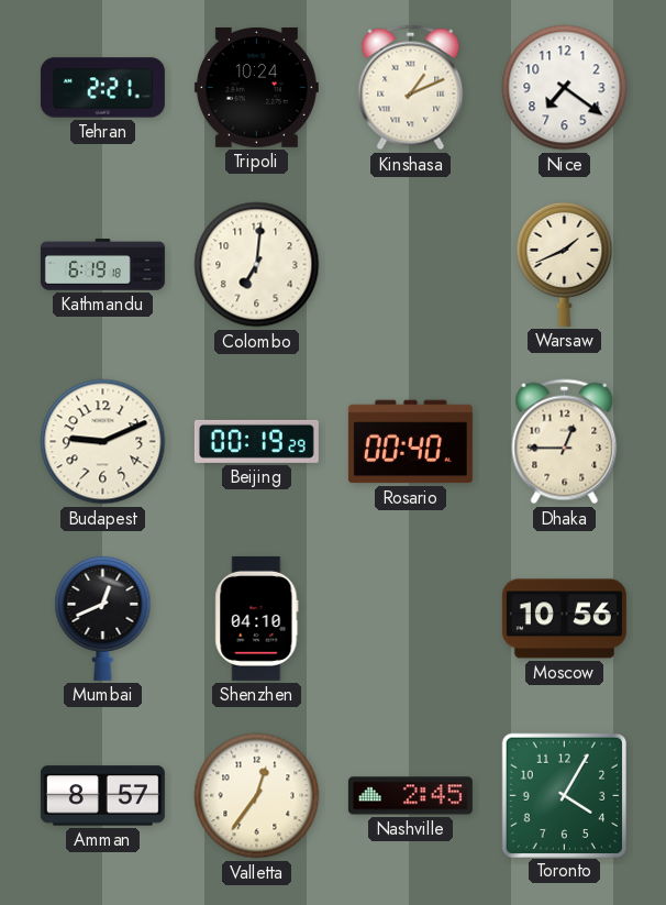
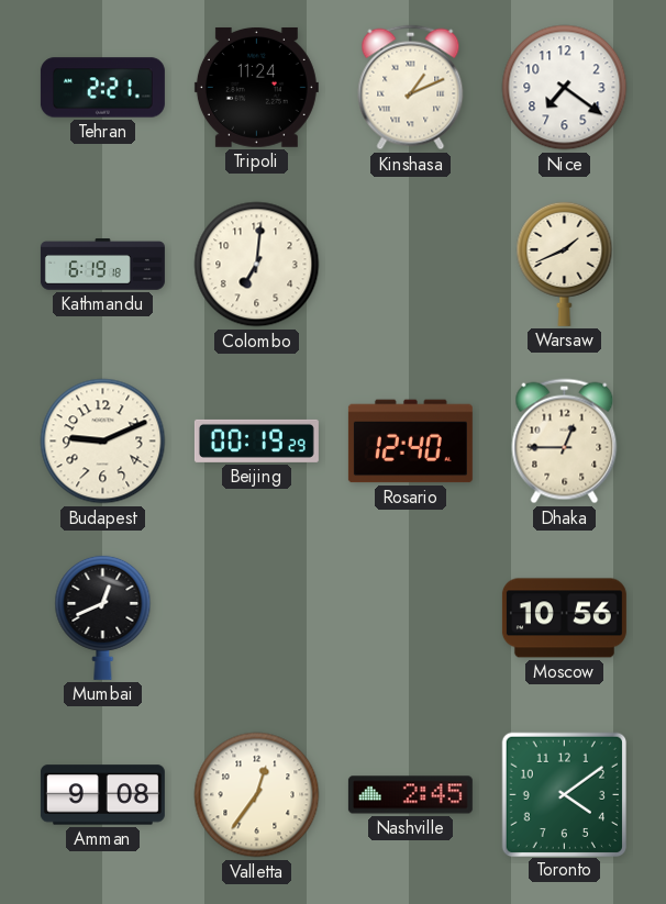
Tripoli: 10:24 -> 11:24 (256, 87)
Rosario: 00:40 -> 12:40 (410, 442)
Shenzhen: 04:10 -> none (257, 618)
Amman: 8:57 -> 9:08 (102, 795)
Toronto: 4:05 -> 4:09 (564, 794)
